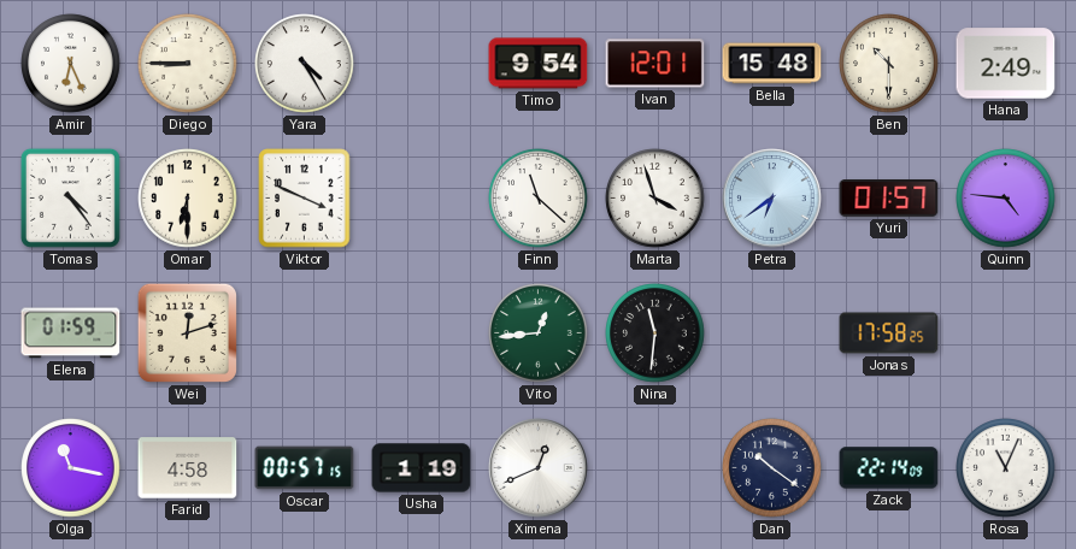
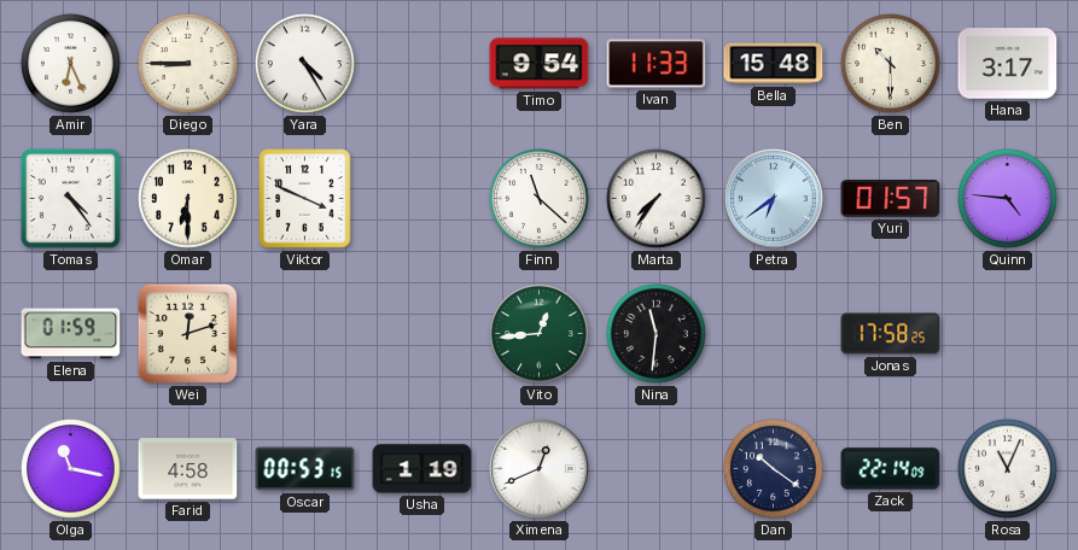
Ivan: 12:01 -> 11:33 (657, 64)
Hana: 2:49 -> 3:17 (1008, 64)
Marta: 3:57 -> 7:36 (657, 199)
Oscar: 00:57 -> 00:53 (305, 469)
